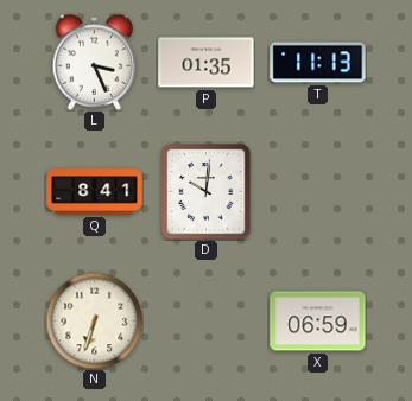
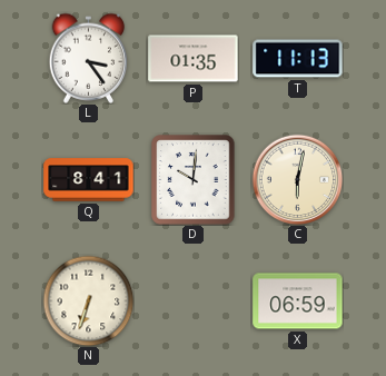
L: 3:26 -> 3:24 (89, 58)
C: none -> 6:02 (297, 179)
